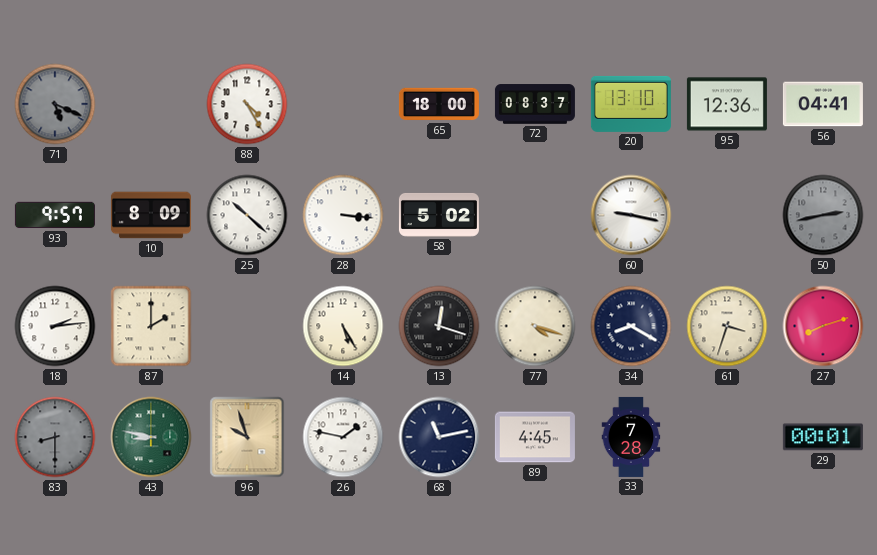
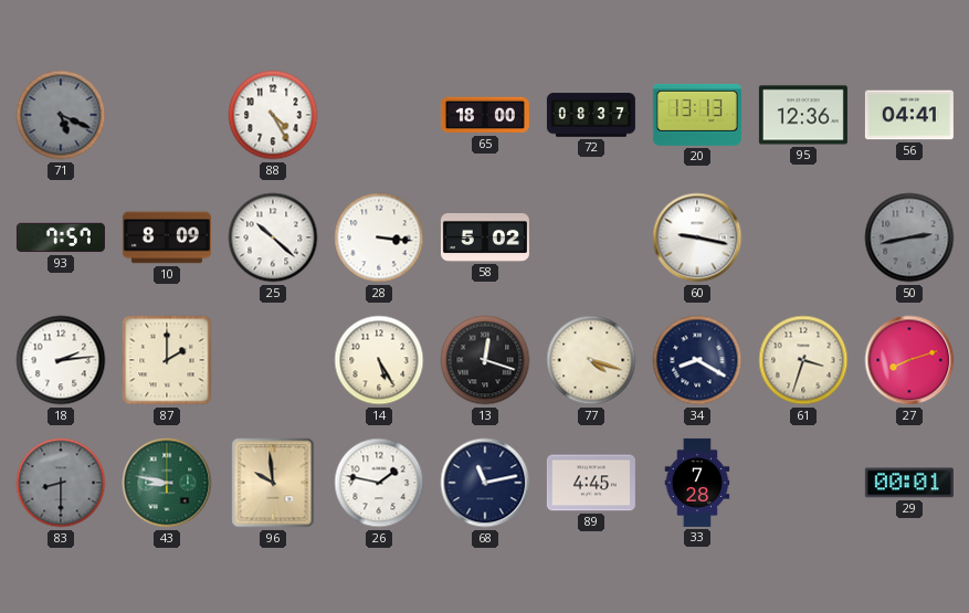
20: 13:10 -> 13:13 (697, 115)
93: 9:57 -> 7:57 (61, 237)
96: 9:57 -> 9:59 (273, 483)
